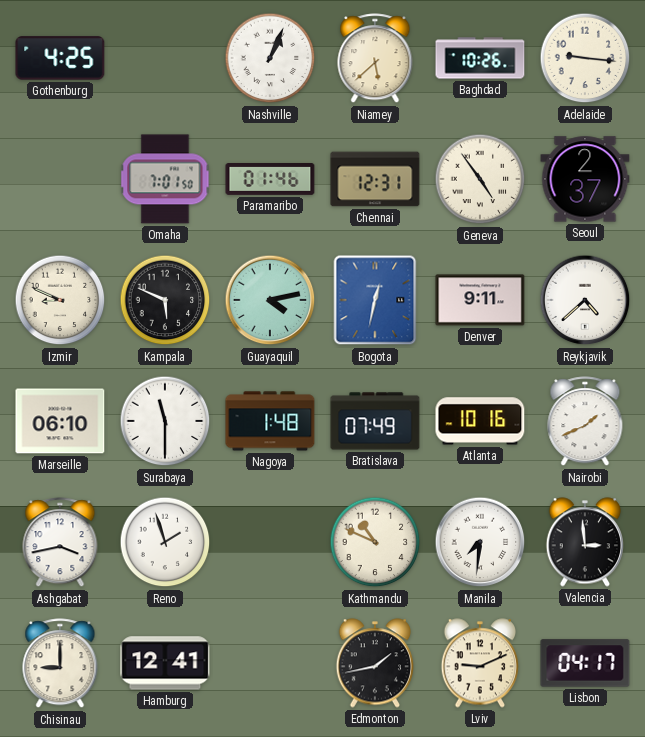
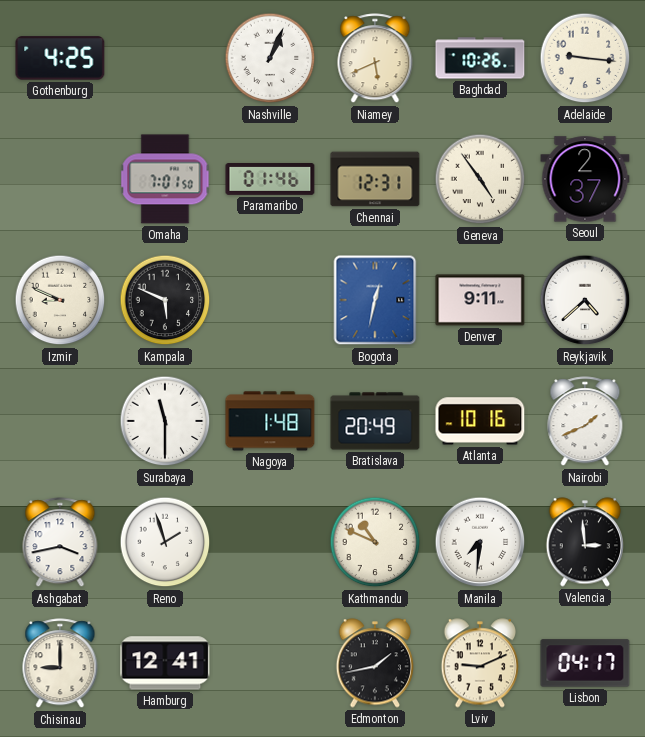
Niamey: 5:38 -> 5:41 (375, 59)
Guayaquil: 4:13 -> none (270, 300)
Marseille: 06:10 -> none (60, 421)
Bratislava: 07:49 -> 20:49 (375, 421)
